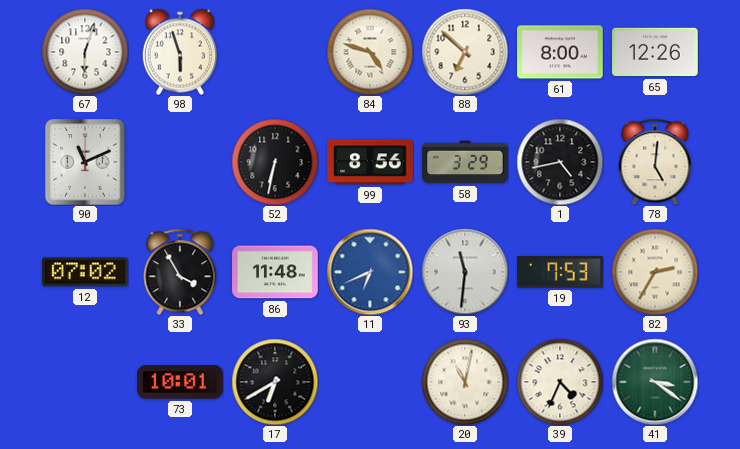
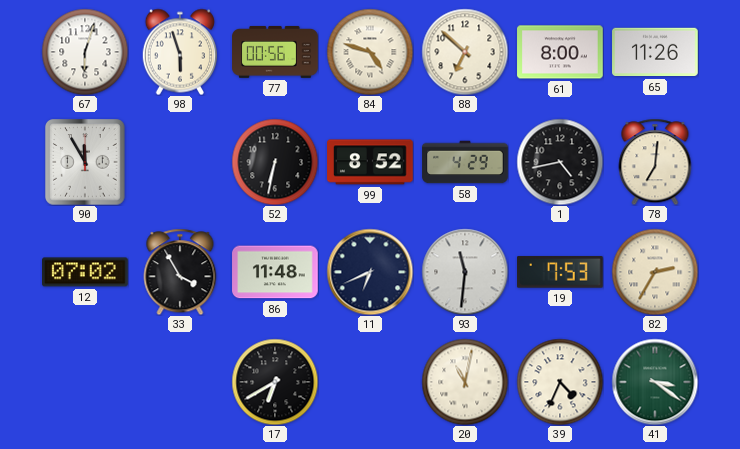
77: none -> 00:56 (275, 52)
65: 12:26 -> 11:26 (655, 52)
90: 11:11 -> 11:55 (85, 162)
99: 8:56 -> 8:52 (370, 162)
58: 3:29 -> 4:29 (465, 162)
78: 5:01 -> 7:01 (655, 162)
11 dial: blue -> navy (370, 272)
73: 10:01 -> none (181, 382)
